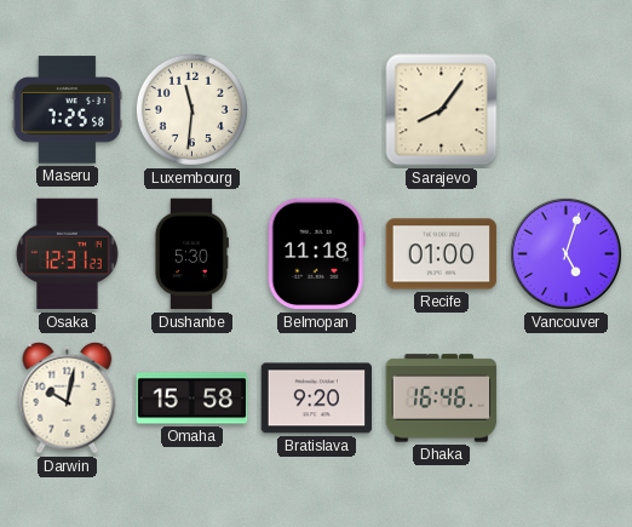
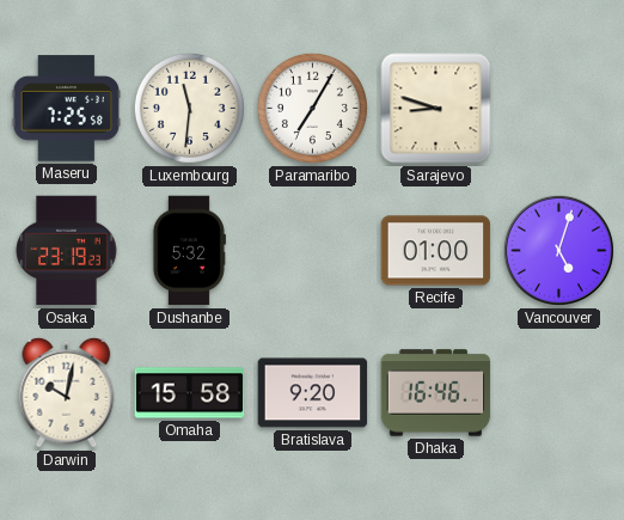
Paramaribo: none -> 7:05 (312, 108)
Sarajevo: 8:06 -> 8:48 (436, 109)
Osaka: 12:31 -> 23:19 (67, 251)
Dushanbe: 5:30 -> 5:32 (189, 251)
Belmopan: 11:18 -> none (316, 254)
